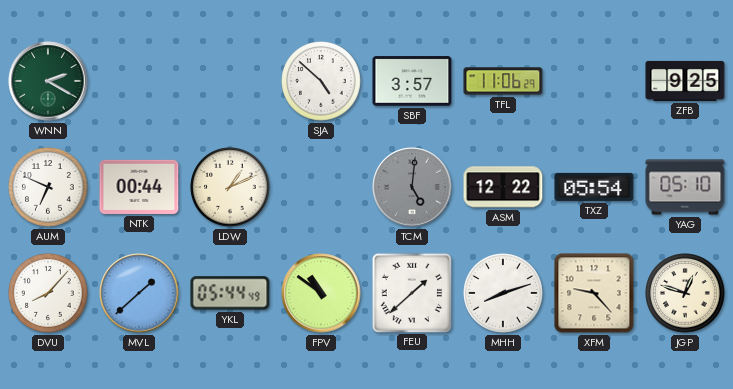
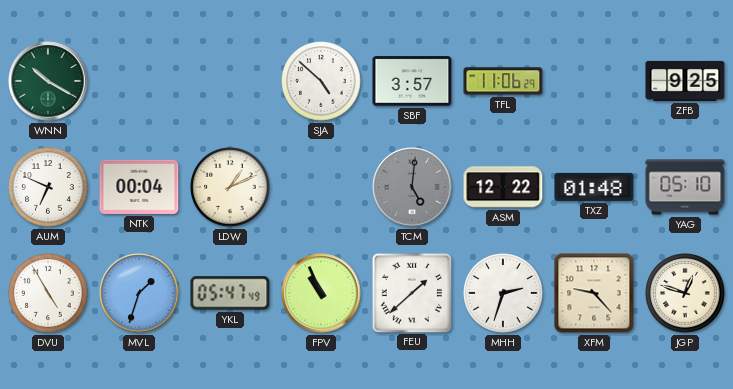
WNN: 2:20 -> 10:20 (48, 81)
NTK: 00:44 -> 00:04 (139, 187)
TXZ: 05:54 -> 01:48 (594, 187)
DVU: 8:07 -> 4:55 (48, 293)
MVL: 1:38 -> 1:33 (139, 293)
YKL: 05:44 -> 05:47 (230, 293)
FPV: 10:51 -> 10:56 (321, 293)
MHH: 8:12 -> 2:33 (503, 293)
